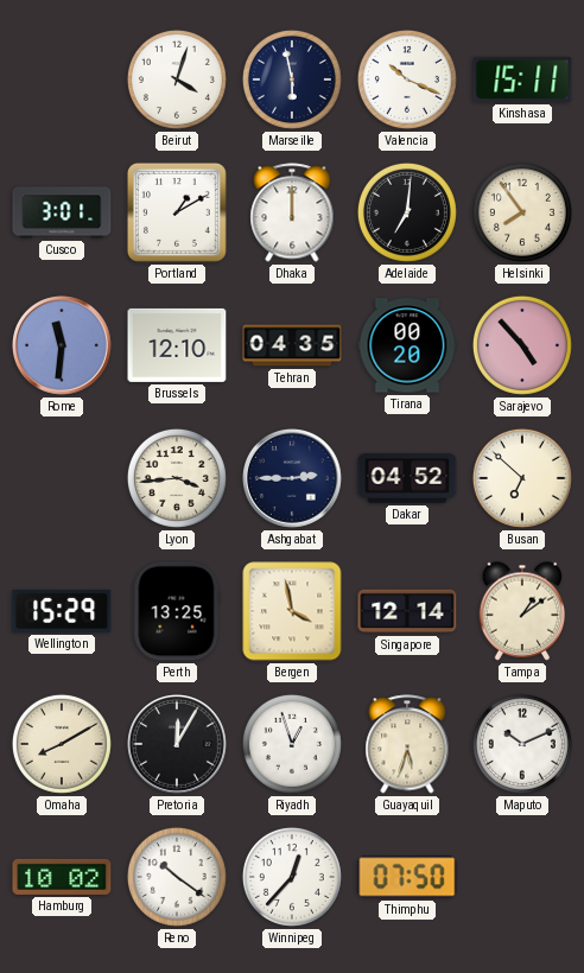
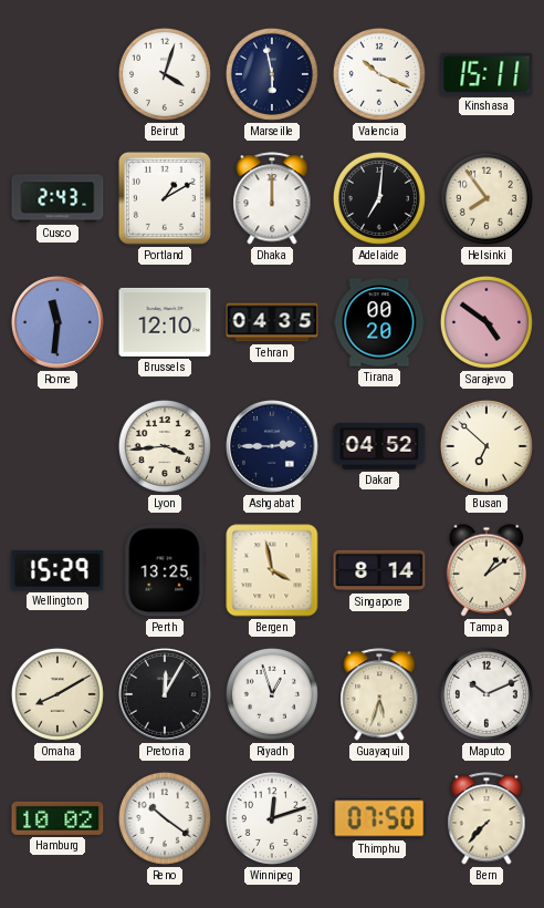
Cusco: 3:01 -> 2:43 (57, 198)
Sarajevo: 4:53 -> 4:51 (487, 322)
Singapore: 12:14 -> 8:14 (379, 570)
Winnipeg: 12:37 -> 12:12 (272, 818)
Bern: none -> 7:37 (487, 818)
